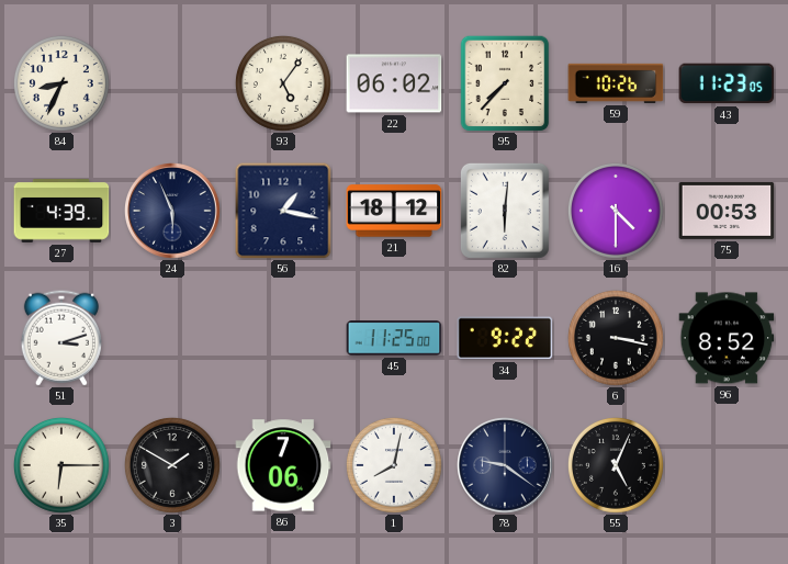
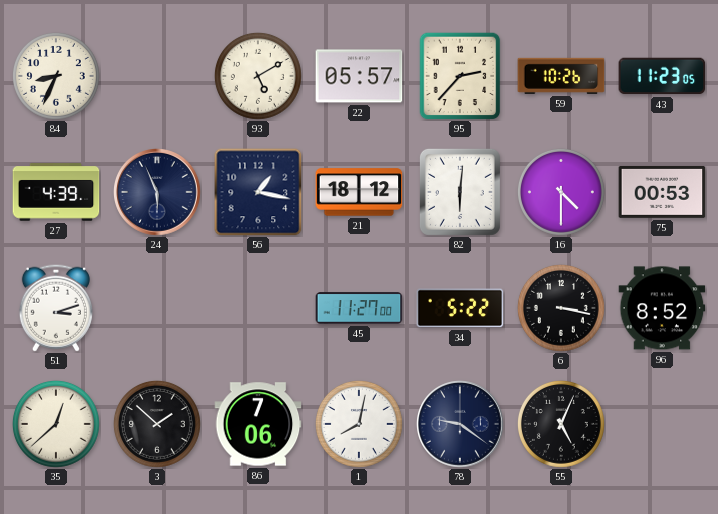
93: 5:06 -> 5:10 (258, 76)
22: 06:02 -> 05:57 (359, 76)
95: 7:37 -> 2:37 (460, 76)
45: 11:25 -> 11:27 (359, 308)
34: 9:22 -> 5:22 (460, 308)
35: 6:15 -> 12:38 (56, 424)
3: 1:50 -> 1:52 (157, 424)
